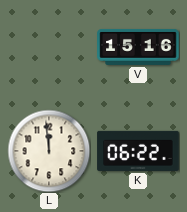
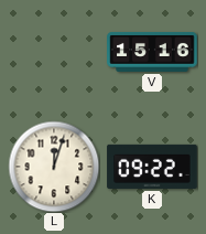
L: 11:59 -> 12:03 (54, 167)
K: 06:22 -> 09:22 (152, 167)
